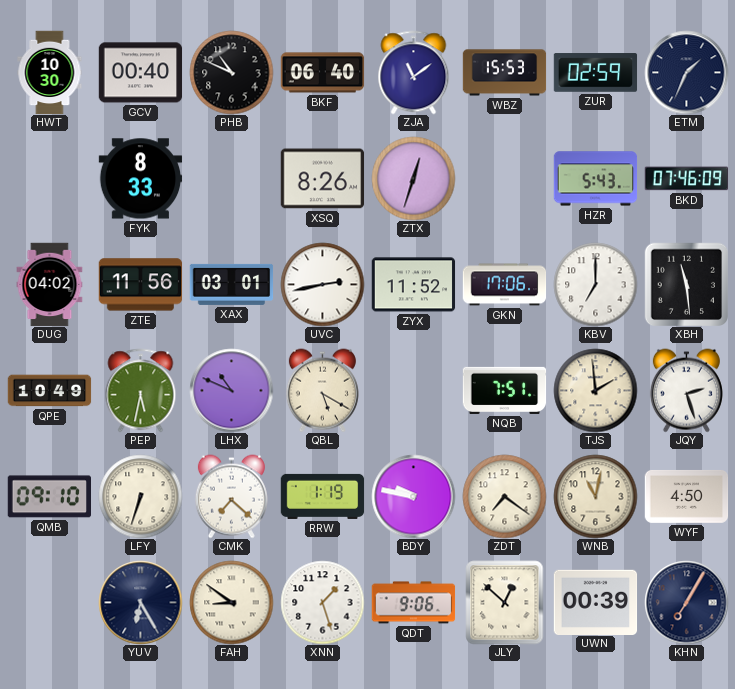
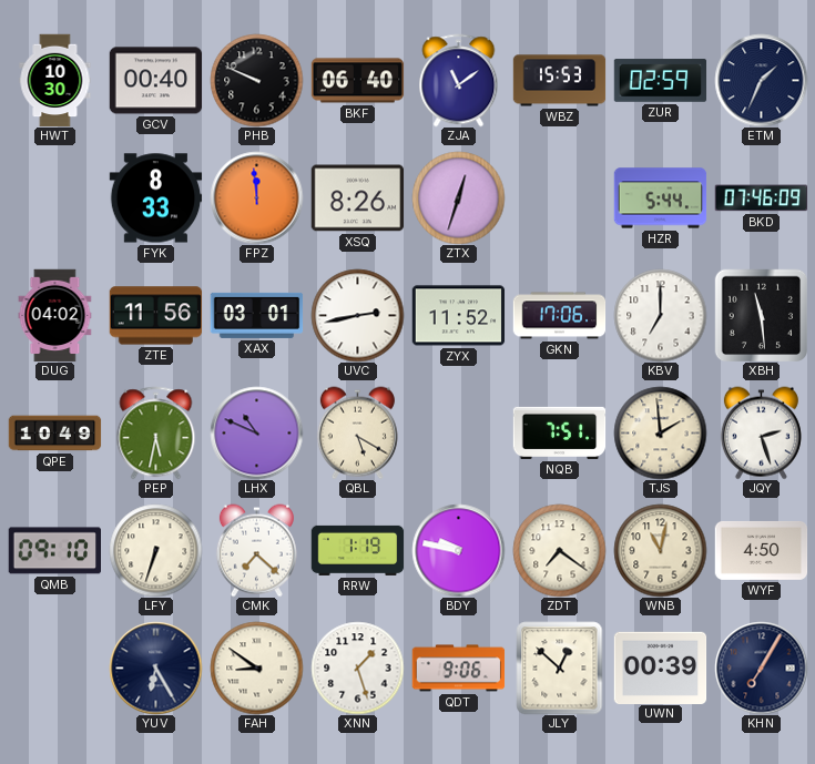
PHB: 10:49 -> 9:49 (256, 80)
FPZ: none -> 11:59 (256, 197)
HZR: 5:43 -> 5:44 (660, 198)
